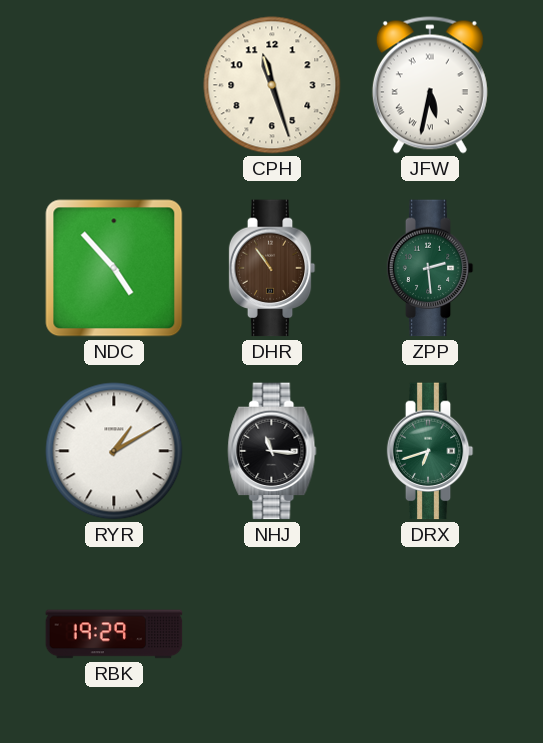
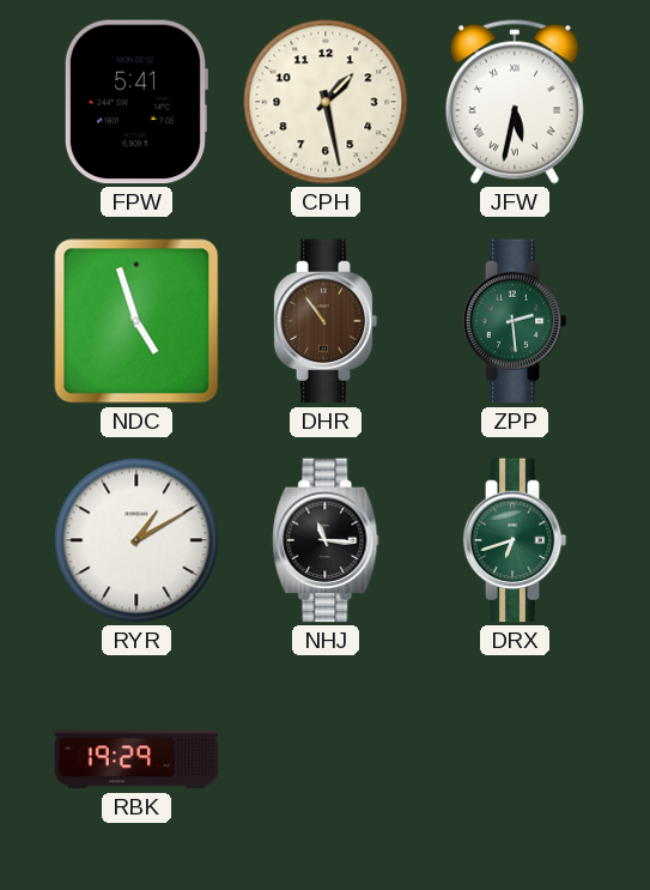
FPW: none -> 5:41 (135, 102)
CPH: 11:27 -> 1:28 (326, 102)
NDC: 4:53 -> 4:57 (136, 321)
